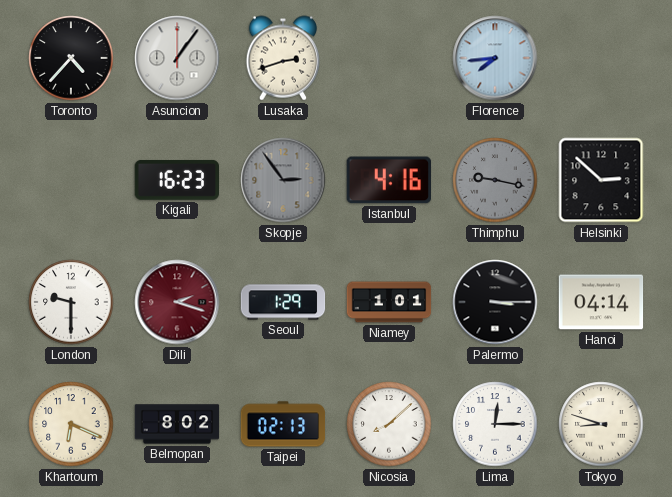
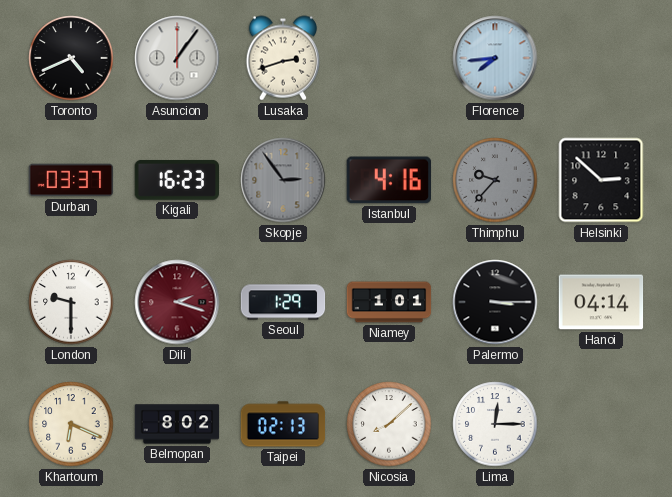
Toronto: 4:37 -> 4:41 (71, 58)
Durban: none -> 03:37 (71, 180)
Thimphu: 9:17 -> 9:37 (495, 180)
Tokyo: 8:48 -> none (601, 424)
